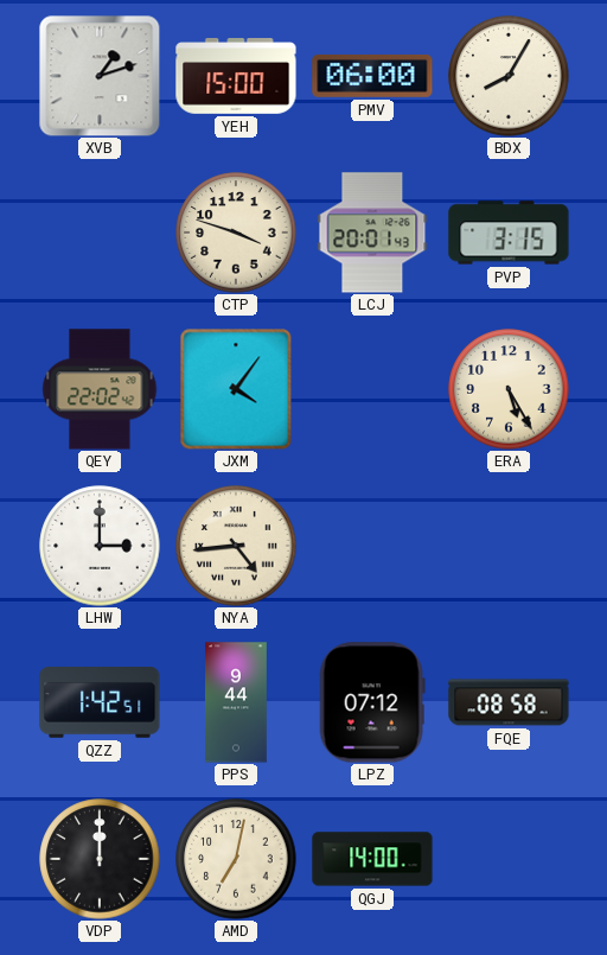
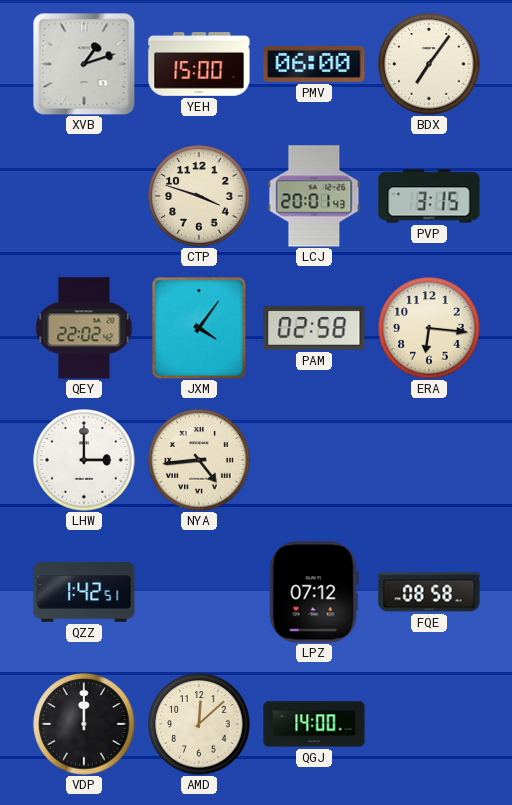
BDX: 8:05 -> 7:06 (429, 64)
PAM: none -> 02:58 (314, 329)
ERA: 5:25 -> 6:16 (429, 328)
PPS: 9:44 -> none (237, 702)
AMD: 7:02 -> 12:08 (199, 724)
